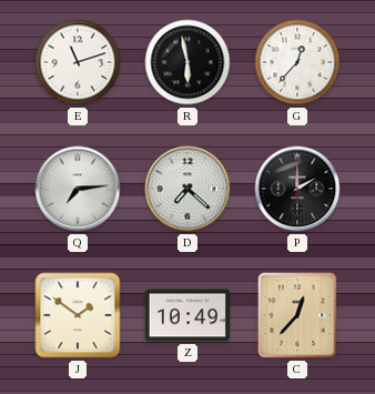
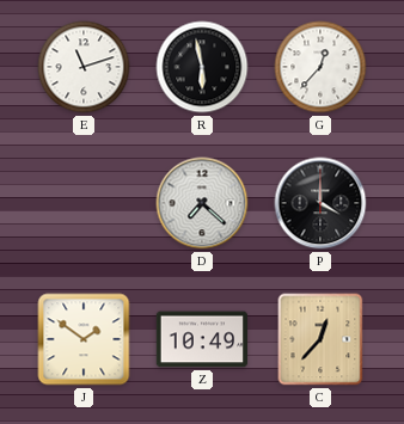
Q: 7:14 -> none (78, 189)
P: 2:00 -> 4:00 (320, 203)
